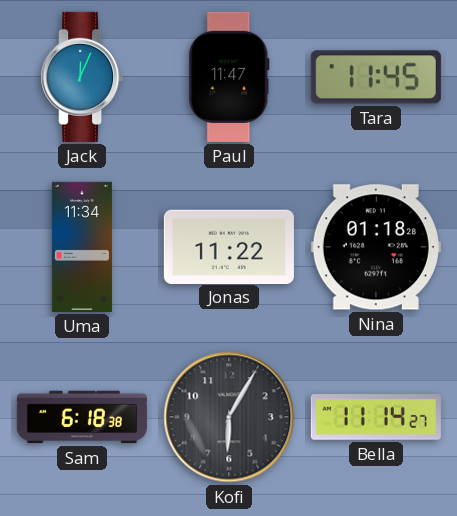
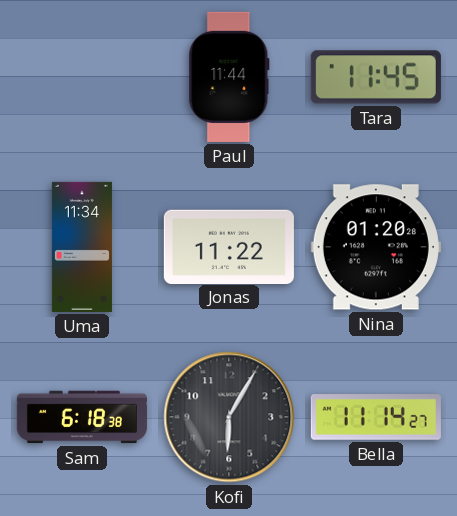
Jack: 12:04 -> none (82, 77)
Paul: 11:47 -> 11:44 (229, 77)
Nina: 01:18 -> 01:20 (376, 247)
